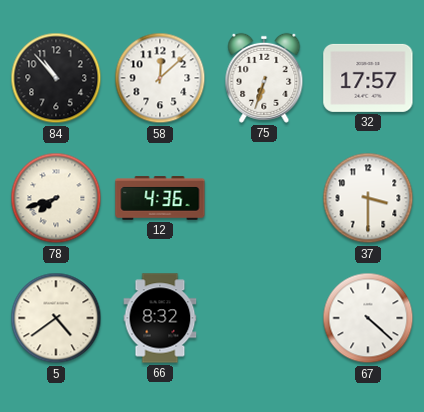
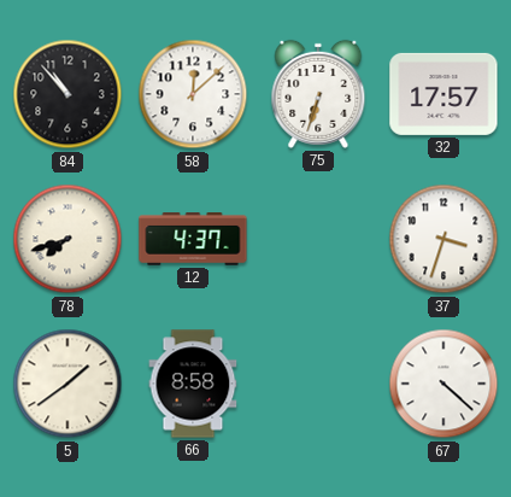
12: 4:36 -> 4:37 (193, 239)
37: 3:30 -> 3:33 (444, 239)
5: 4:39 -> 1:39 (67, 384)
66: 8:32 -> 8:58 (193, 384)
